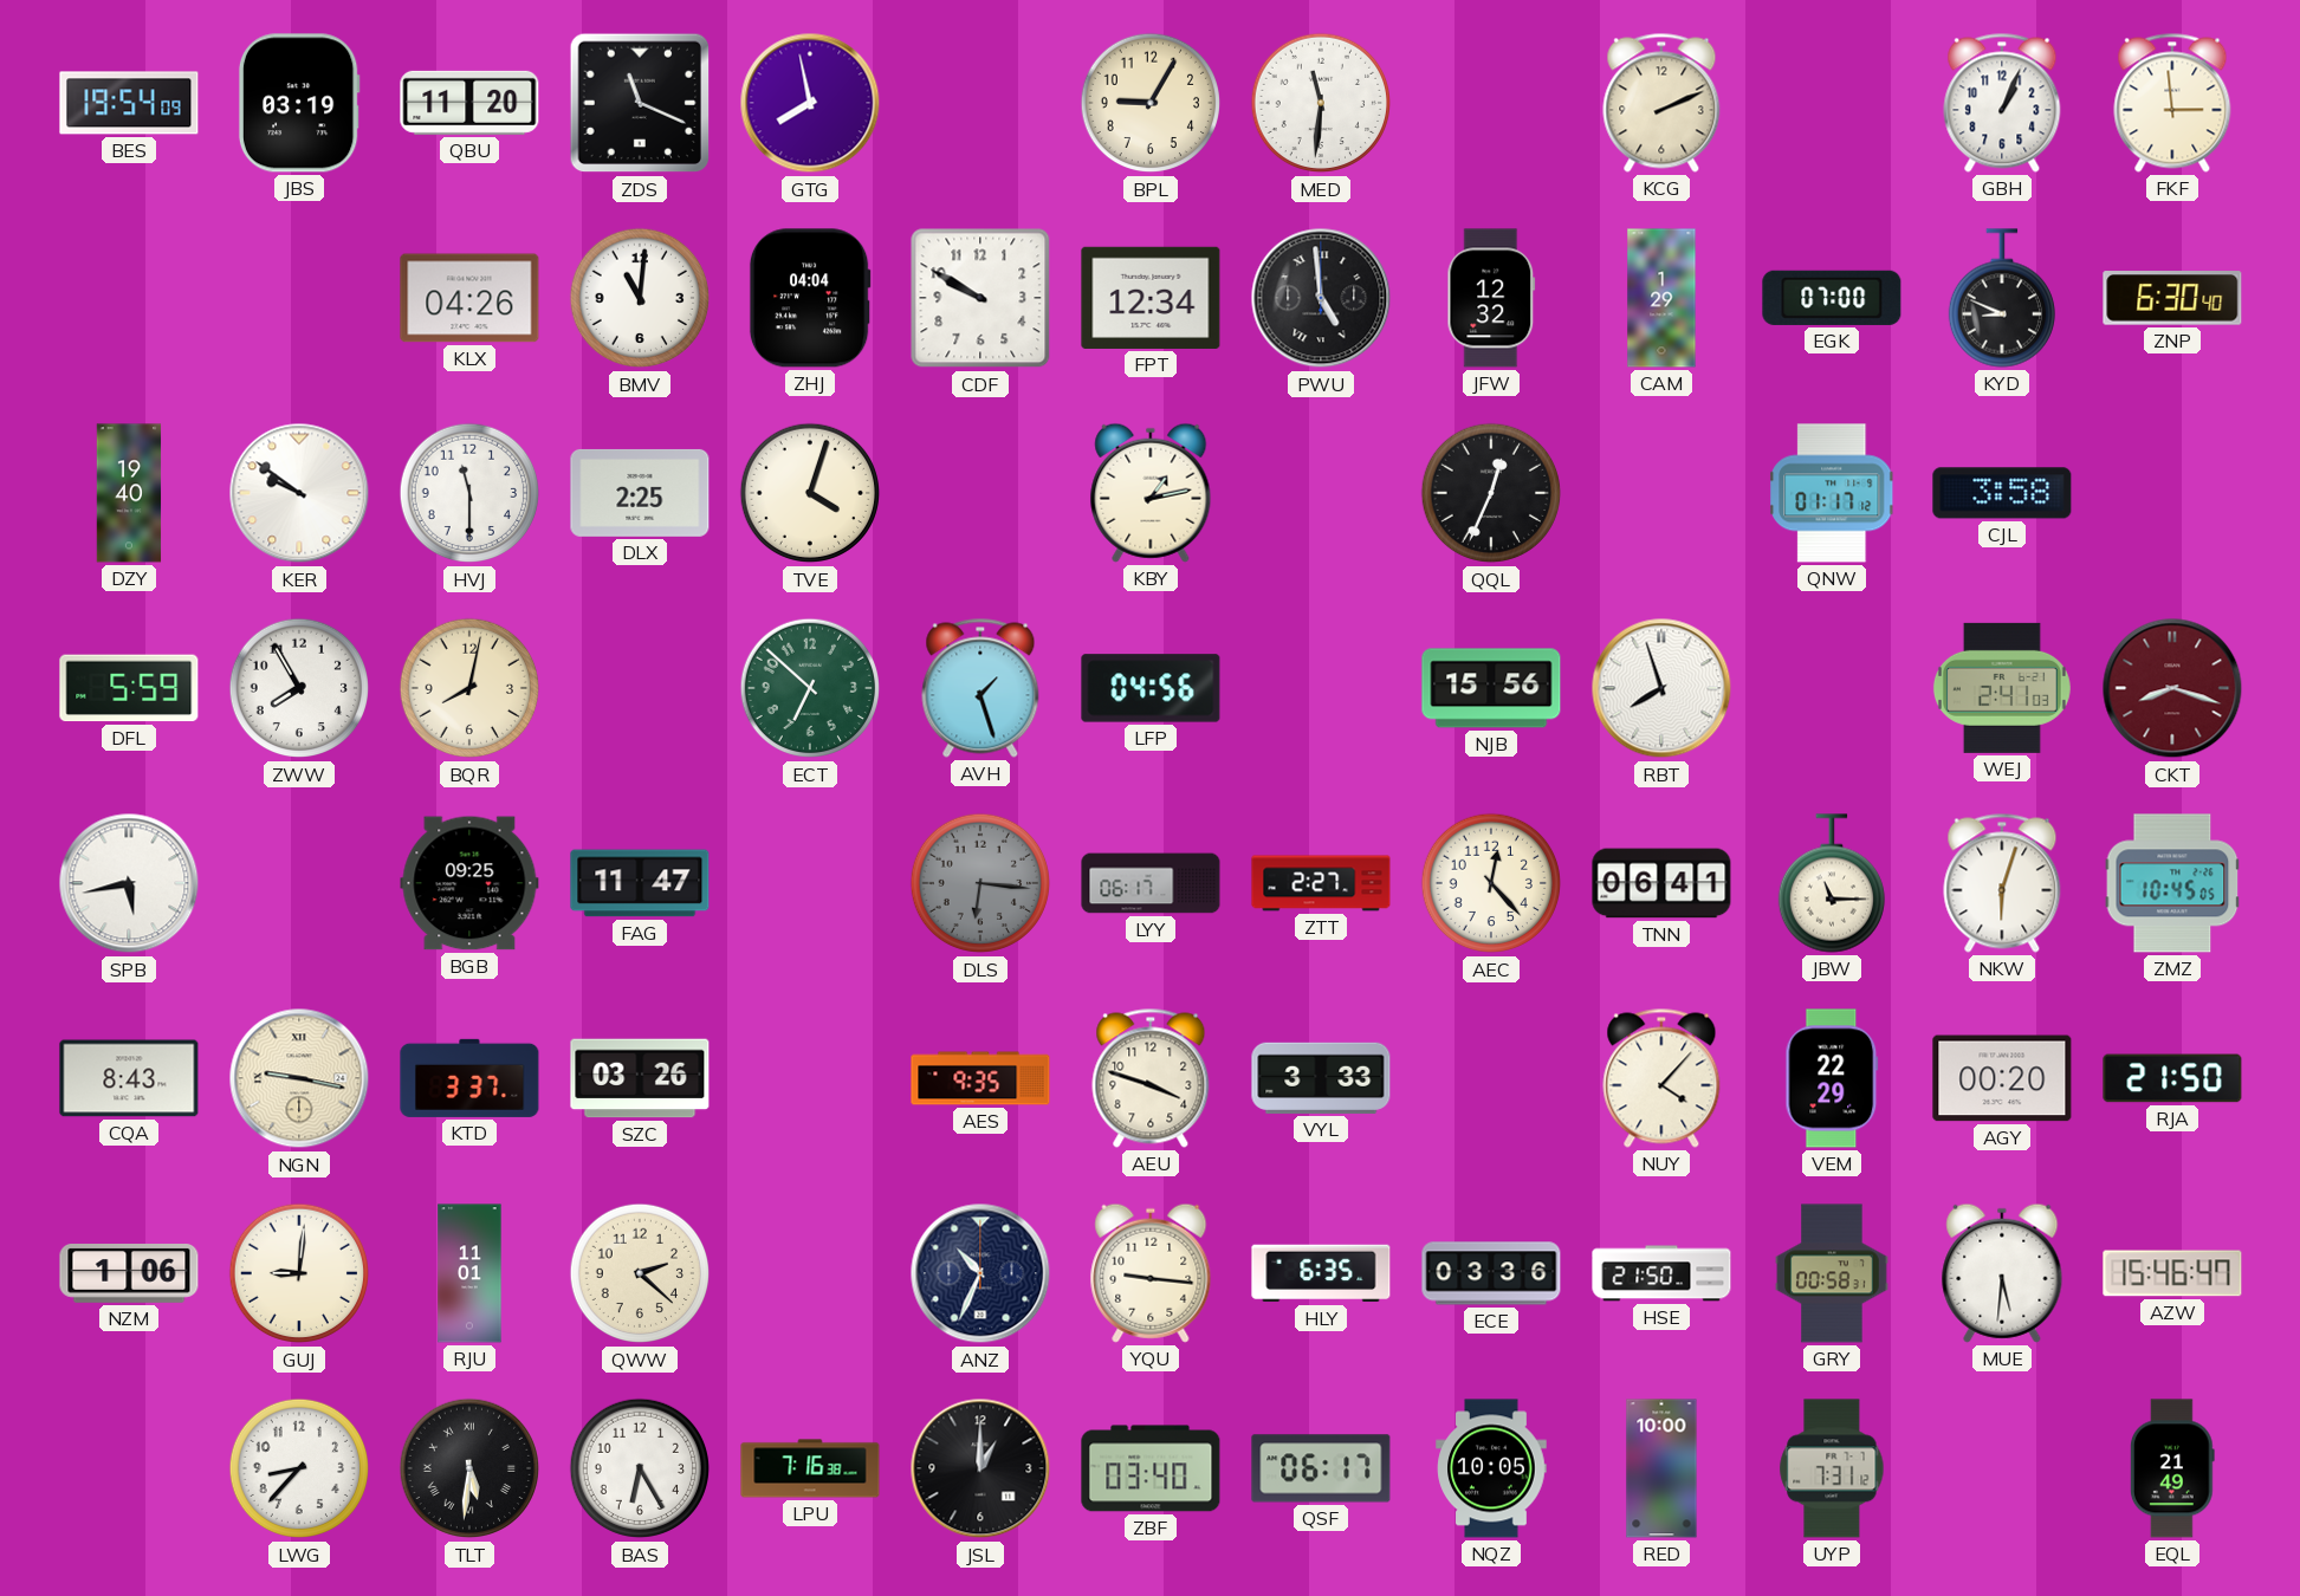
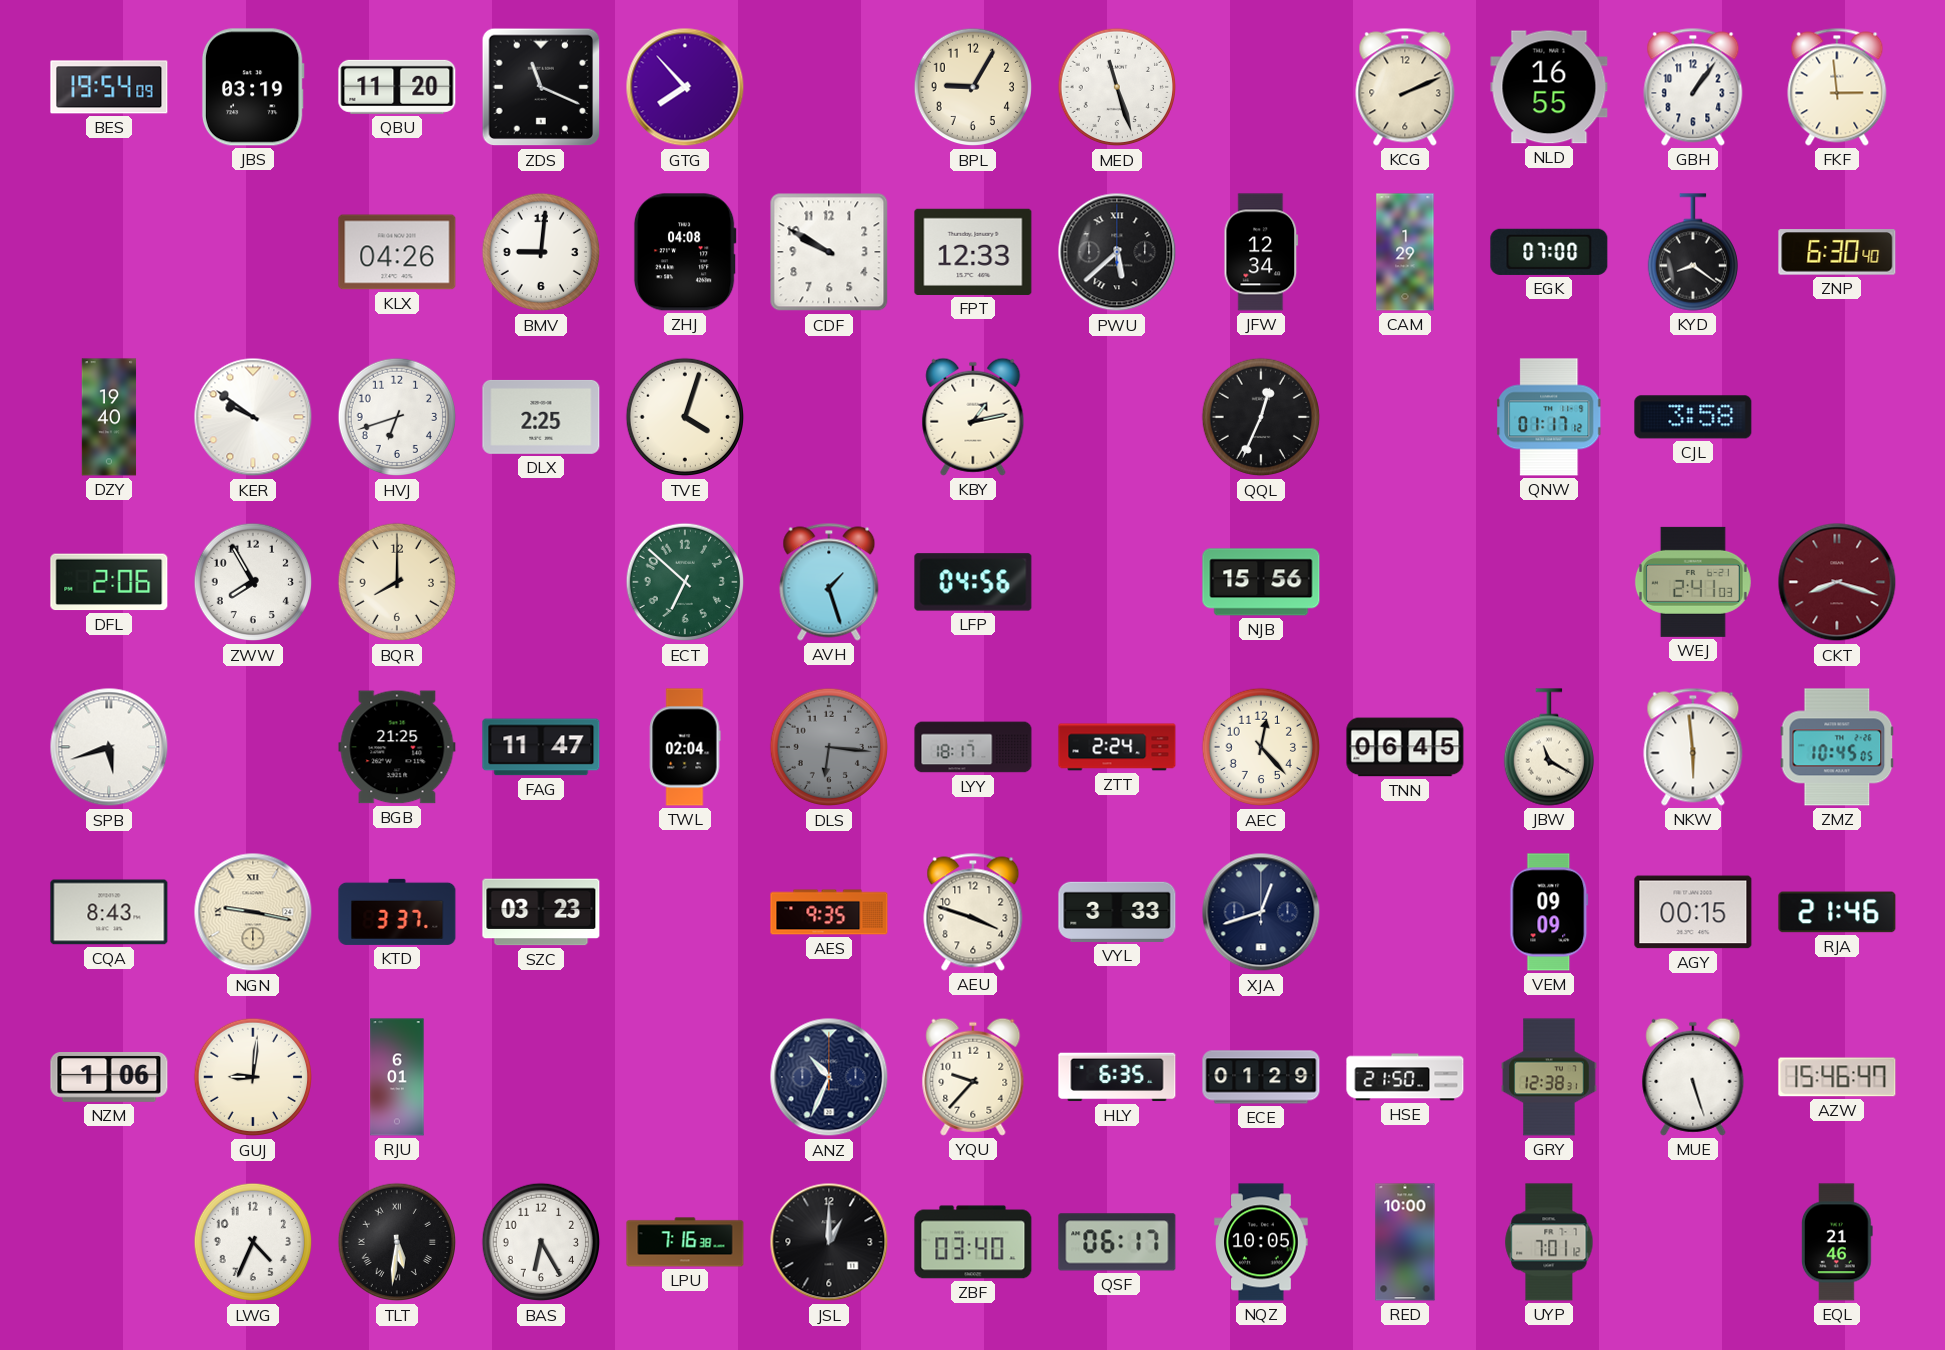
GTG: 7:58 -> 7:53 (685, 87)
MED: 11:31 -> 11:27 (1117, 87)
NLD: none -> 16:55 (1549, 87)
GBH: 1:04 -> 1:06 (1693, 87)
BMV: 11:01 -> 9:01 (541, 252)
ZHJ: 04:04 -> 04:08 (685, 252)
FPT: 12:34 -> 12:33 (973, 252)
PWU: 4:59 -> 5:38 (1117, 252)
JFW: 12:32 -> 12:34 (1261, 252)
KYD: 8:49 -> 8:21 (1692, 252)
HVJ: 11:30 -> 6:42 (397, 417)
DFL: 5:59 -> 2:06 (109, 582)
BQR: 8:02 -> 8:00 (397, 582)
RBT: 7:57 -> none (1661, 688)
SPB: 5:43 -> 5:42 (109, 747)
BGB: 09:25 -> 21:25 (397, 747)
TWL: none -> 02:04 (685, 747)
LYY: 06:17 -> 18:17 (973, 747)
ZTT: 2:27 -> 2:24 (1117, 747)
TNN: 06:41 -> 06:45 (1405, 747)
JBW: 11:15 -> 11:20 (1548, 747)
NKW: 6:03 -> 5:59 (1693, 747)
SZC: 03:26 -> 03:23 (541, 912)
XJA: none -> 12:42 (1261, 912)
NUY: 4:07 -> none (1661, 1078)
VEM: 22:29 -> 09:09 (1549, 912)
AGY: 00:20 -> 00:15 (1693, 912)
RJA: 21:50 -> 21:46 (1837, 912)
RJU: 11:01 -> 6:01 (397, 1077)
QWW: 2:22 -> none (640, 1273)
YQU: 9:16 -> 9:37 (973, 1077)
ECE: 03:36 -> 01:29 (1261, 1077)
GRY: 00:58 -> 12:38 (1549, 1077)
MUE: 5:31 -> 5:27 (1693, 1077)
LWG: 8:37 -> 4:34 (253, 1242)
UYP: 7:31 -> 7:01 (1549, 1242)
EQL: 21:49 -> 21:46 (1837, 1242)
